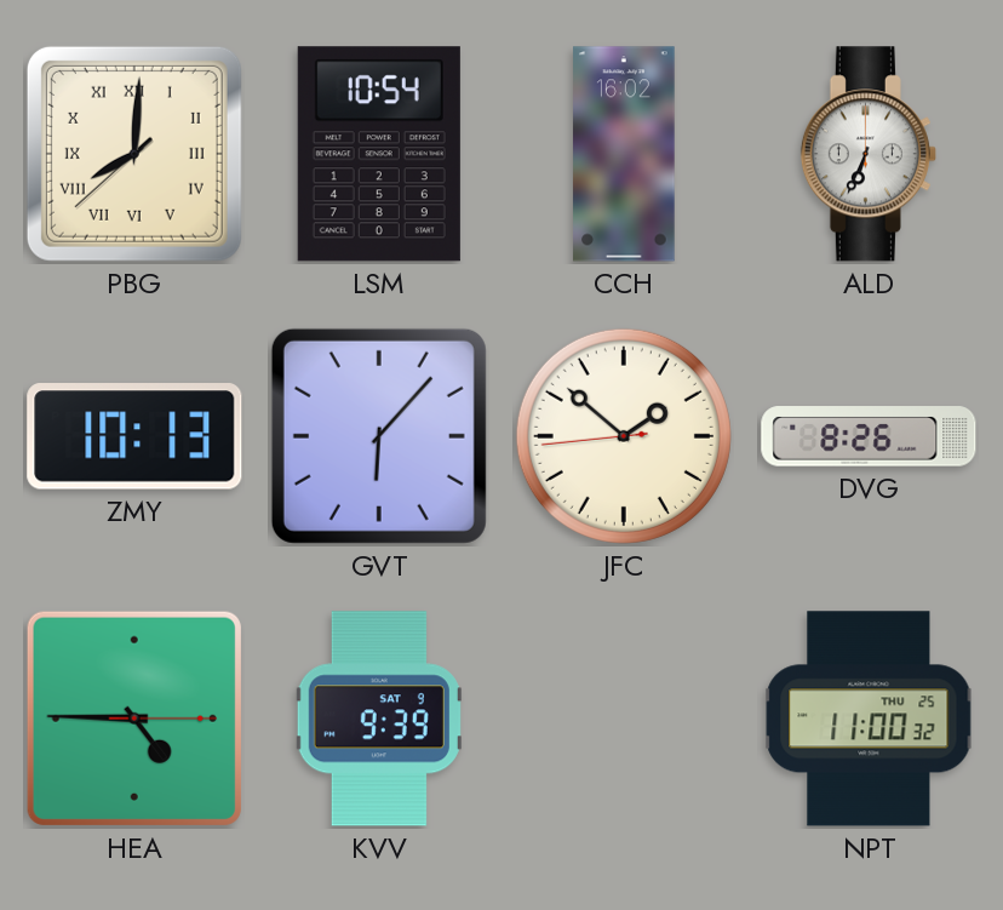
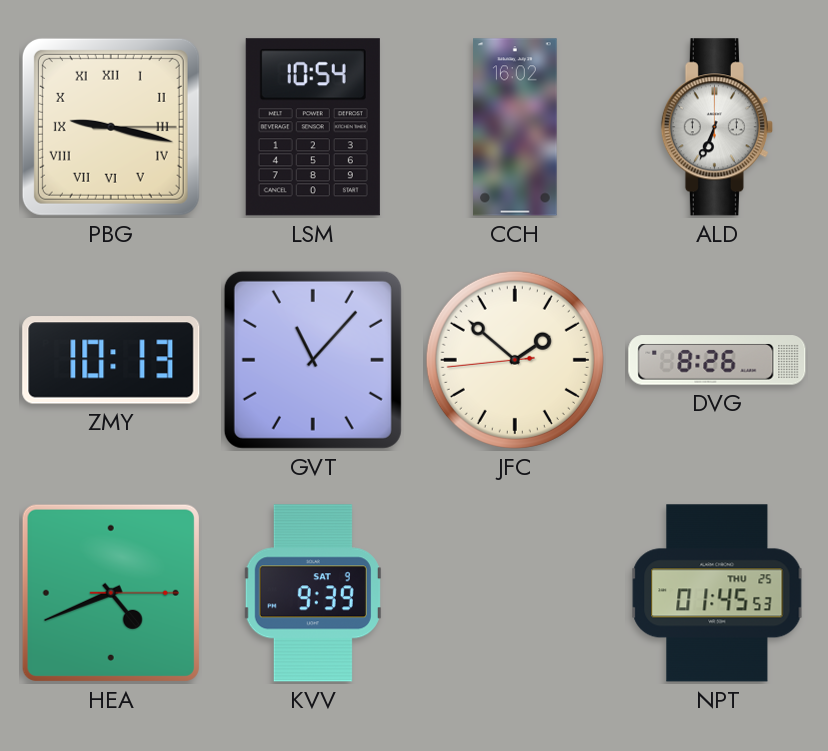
PBG: 8:00 -> 9:17 (111, 127)
GVT: 6:07 -> 11:07 (313, 360)
HEA: 4:45 -> 4:41 (111, 593)
NPT: 11:00 -> 01:45 (717, 593)
